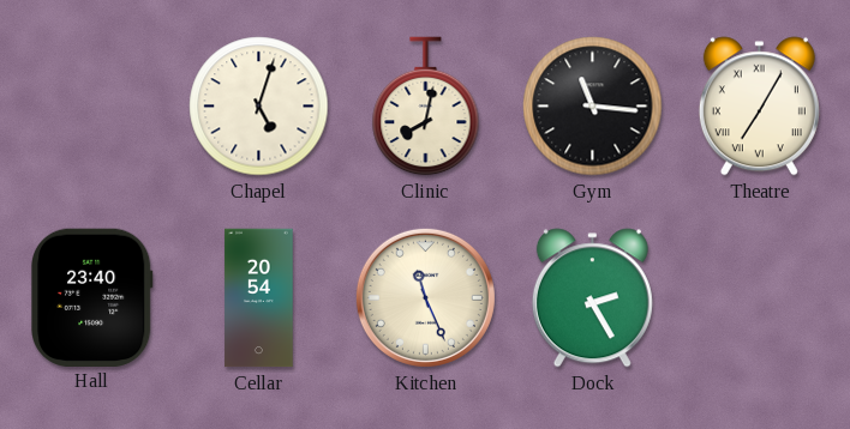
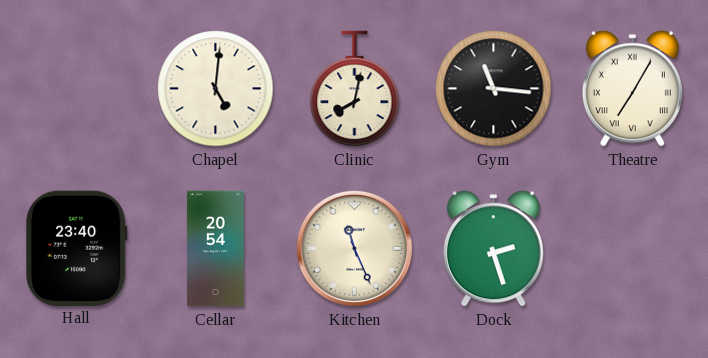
Chapel: 5:03 -> 5:01 (216, 89)
Dock: 2:25 -> 2:27 (493, 249)
